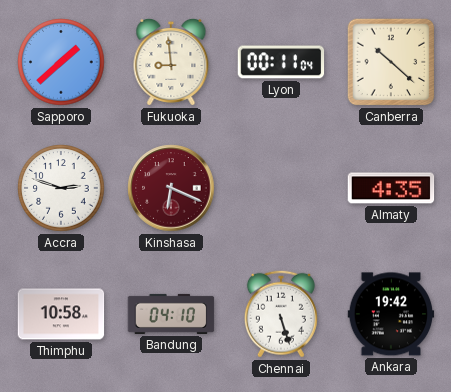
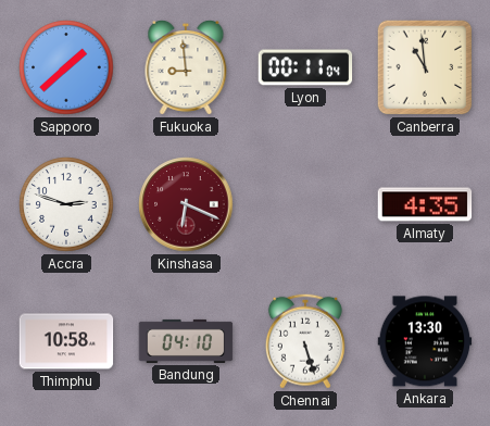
Canberra: 10:22 -> 10:59 (425, 67)
Ankara: 19:42 -> 13:30 (425, 341)
